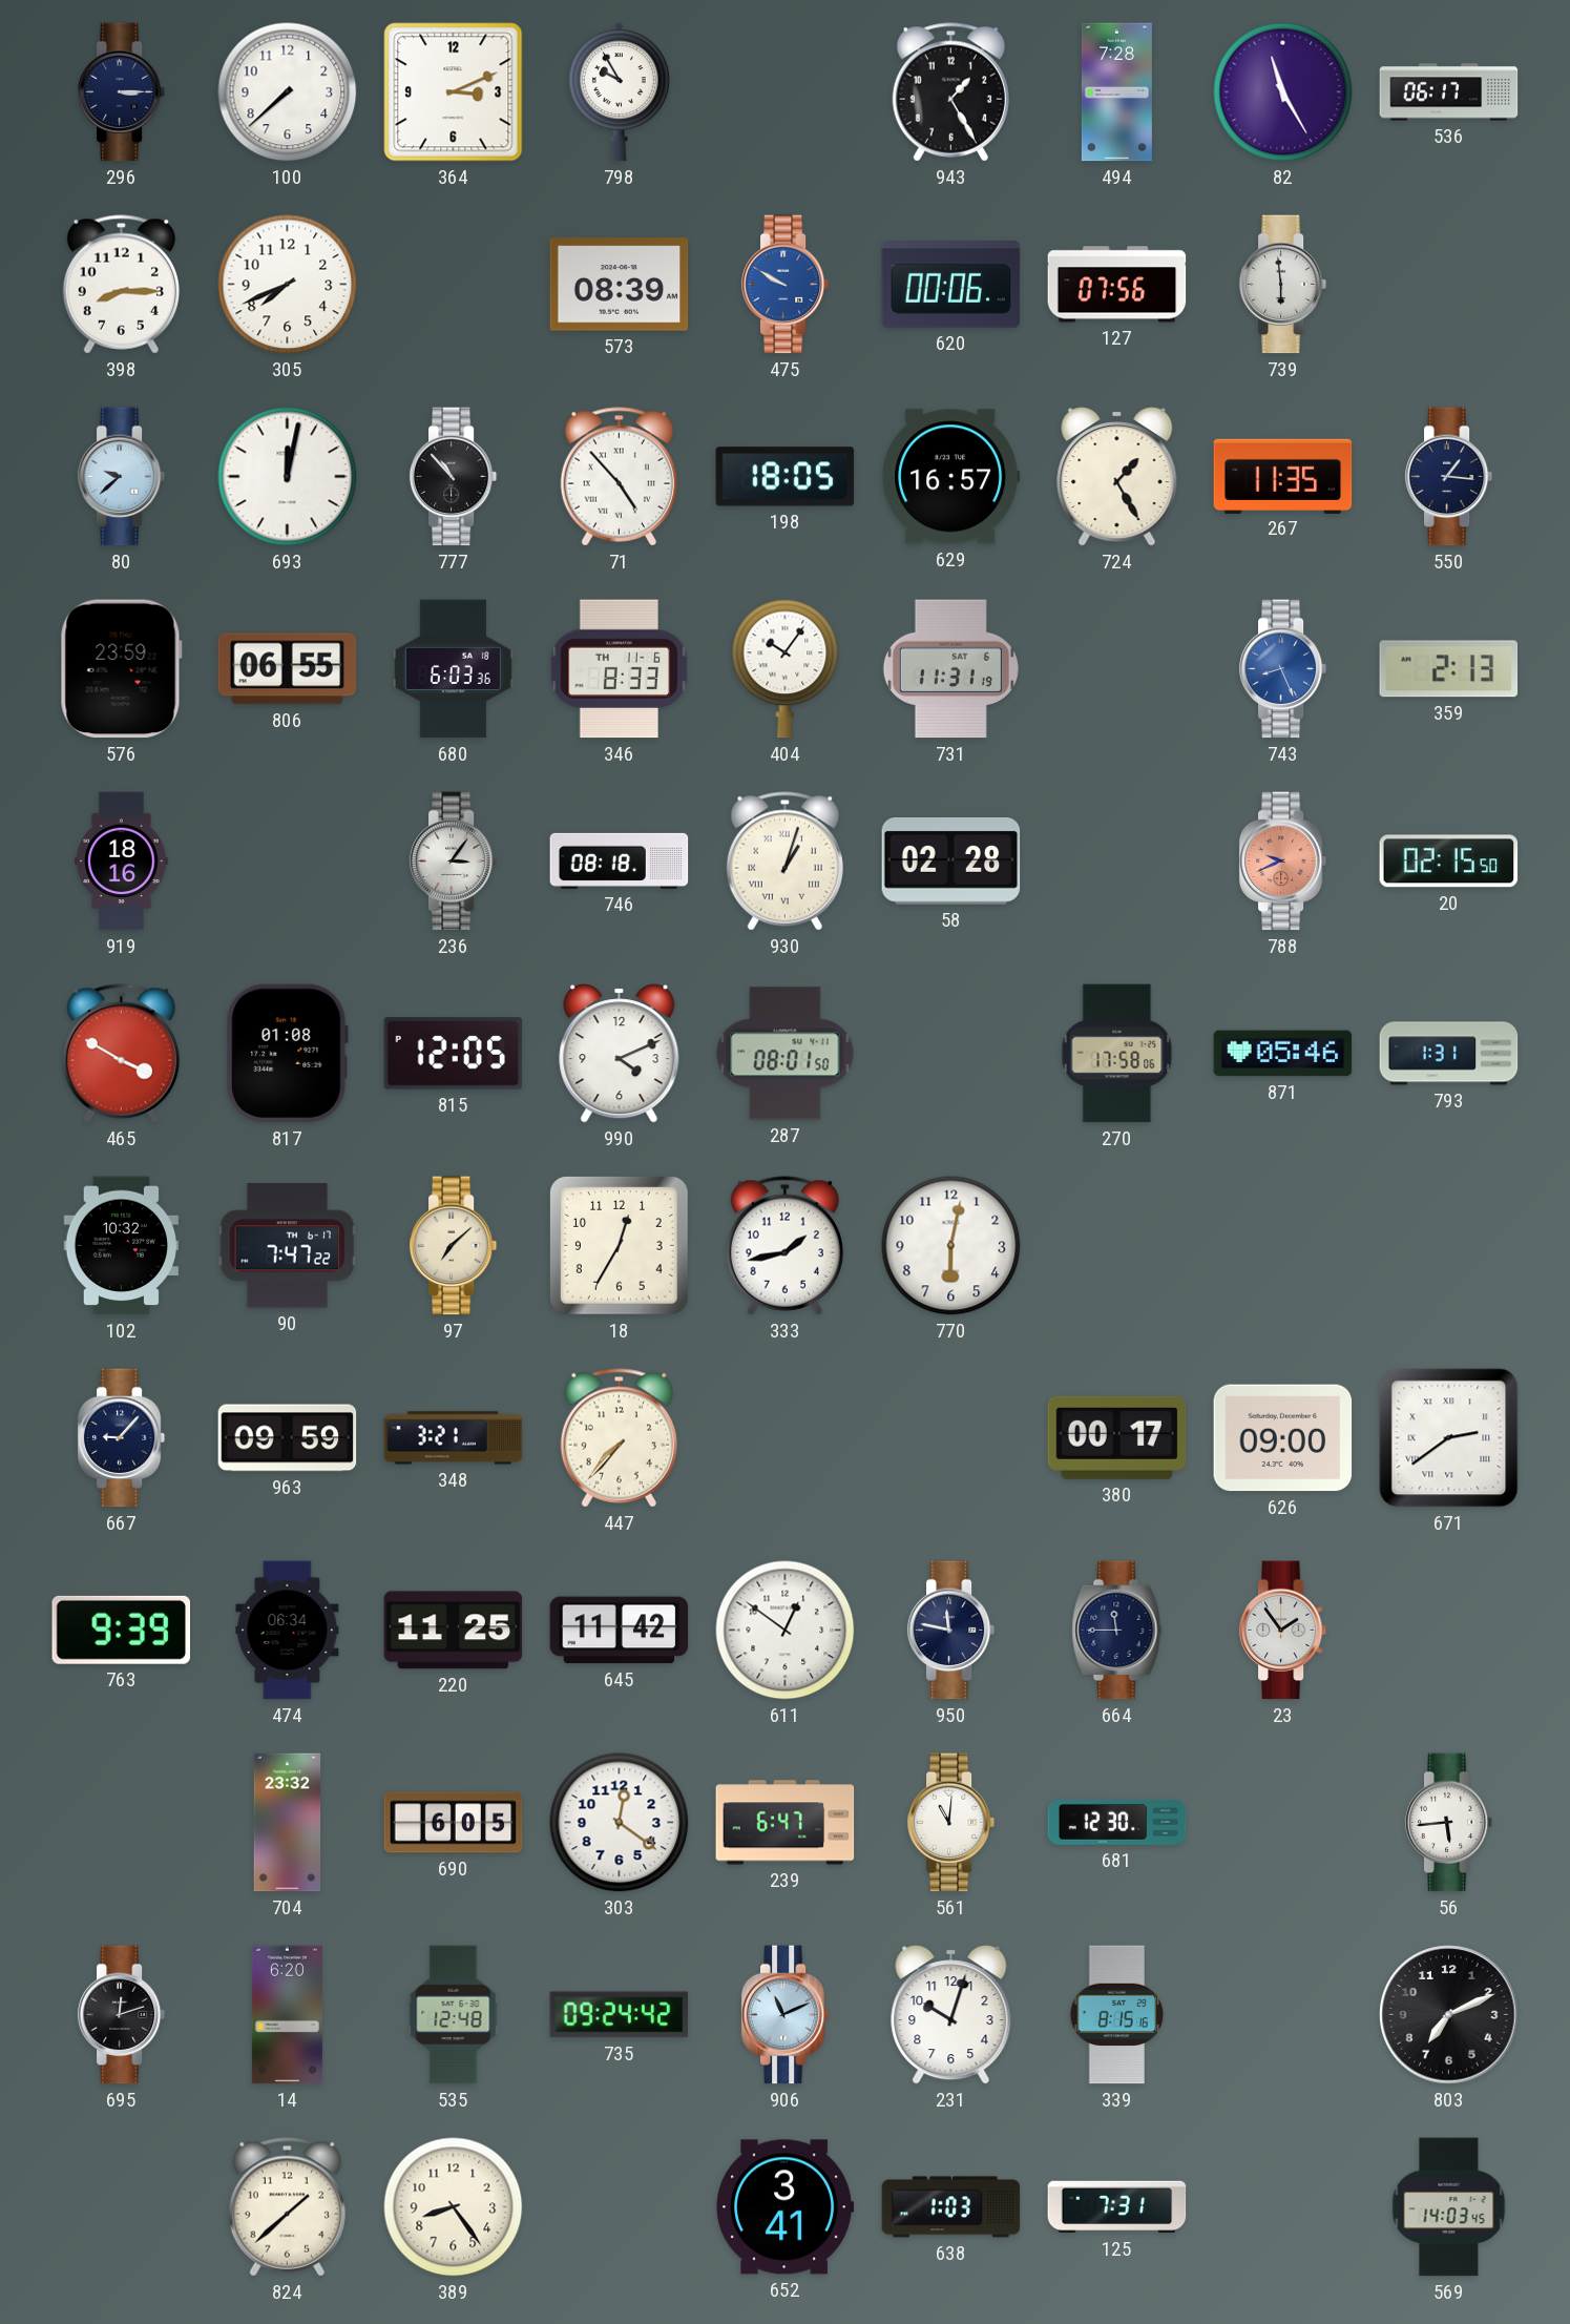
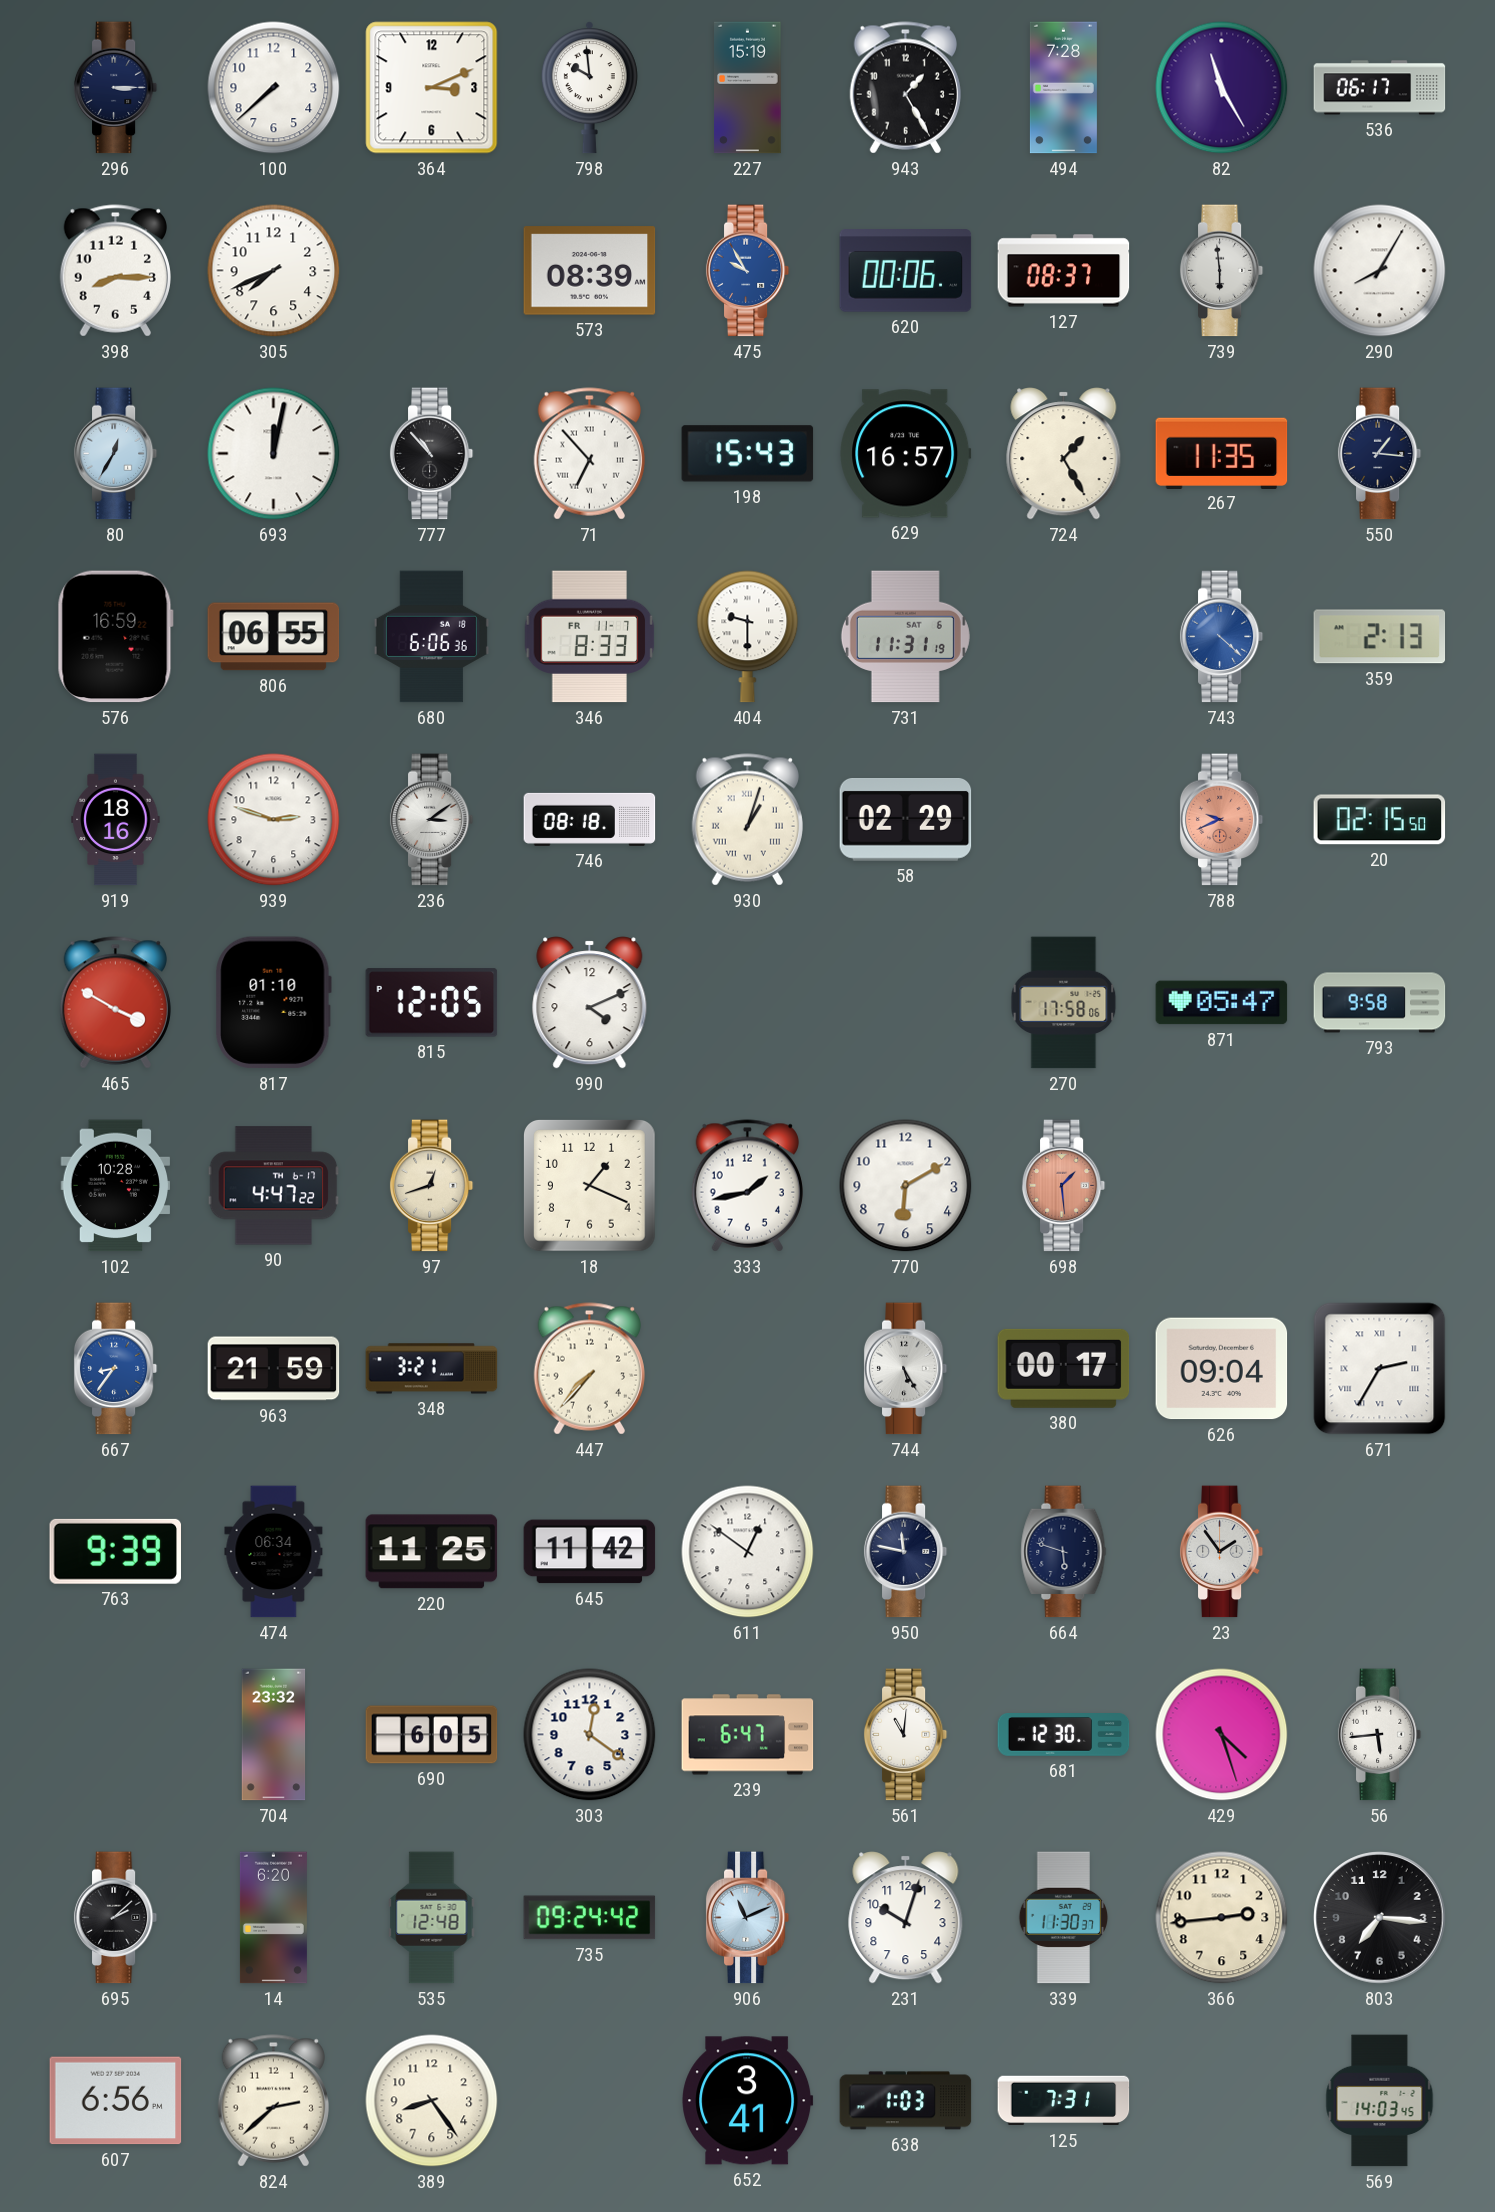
798: 9:55 -> 9:59 (589, 88)
227: none -> 15:19 (748, 88)
475: 9:50 -> 9:55 (748, 271)
127: 07:56 -> 08:37 (1064, 271)
290: none -> 8:05 (1380, 271)
80: 9:38 -> 12:35 (116, 454)
71: 4:53 -> 6:53 (589, 454)
198: 18:05 -> 15:43 (748, 454)
576: 23:59 -> 16:59 (115, 637)
680: 6:03 -> 6:06 (431, 637)
346 date: TH 11-6 -> FR 11-7 (590, 637)
404: 10:06 -> 9:30 (748, 637)
743: 8:26 -> 4:22 (1222, 637)
939: none -> 2:48 (274, 820)
236: 3:06 -> 3:09 (432, 820)
58: 02:28 -> 02:29 (906, 820)
817: 01:08 -> 01:10 (273, 1003)
287: 08:01 -> none (786, 1054)
871: 05:46 -> 05:47 (1222, 1003)
793: 1:31 -> 9:58 (1380, 1003)
102: 10:32 -> 10:28 (116, 1186)
90: 7:47 -> 4:47 (274, 1186)
97: 7:08 -> 12:42 (432, 1186)
18: 12:35 -> 1:19 (590, 1186)
770: 6:02 -> 6:10 (906, 1186)
698: none -> 1:29 (1064, 1186)
667: 9:07 -> 8:36 (116, 1369)
667 dial: navy -> blue (116, 1369)
963: 09:59 -> 21:59 (274, 1369)
744: none -> 5:25 (906, 1369)
626: 09:00 -> 09:04 (1222, 1369)
671: 2:39 -> 2:35 (1380, 1369)
664: 11:45 -> 5:48 (1064, 1552)
429: none -> 4:27 (1222, 1735)
695: 12:12 -> 2:08 (116, 1918)
339: 8:15 -> 11:30 (1064, 1918)
366: none -> 2:44 (1222, 1918)
803: 7:11 -> 7:16 (1380, 1918)
607: none -> 6:56 (116, 2101)
824: 1:38 -> 2:38 (273, 2101)
